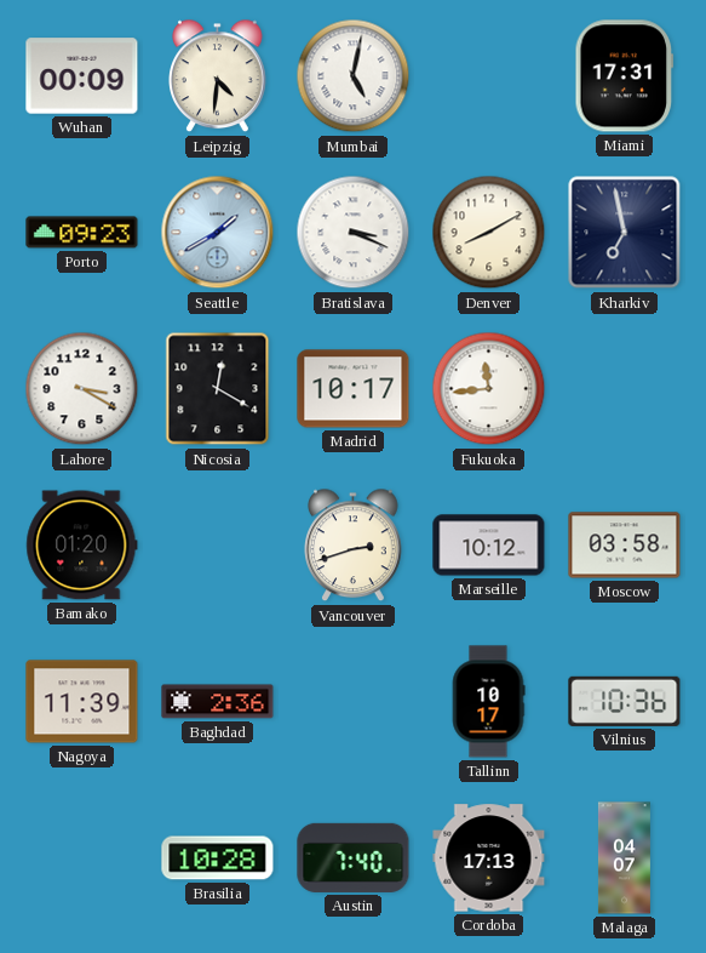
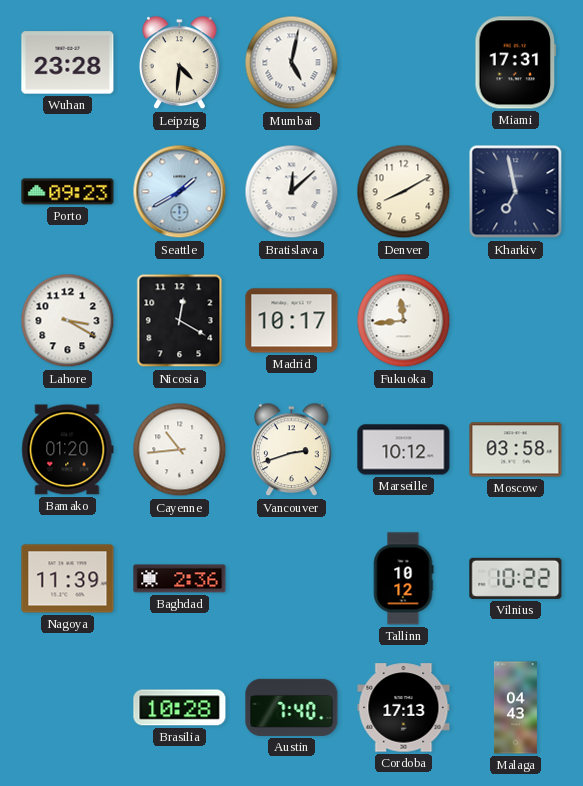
Wuhan: 00:09 -> 23:28 (68, 63)
Bratislava: 3:19 -> 12:08 (292, 192)
Cayenne: none -> 10:44 (180, 450)
Tallinn: 10:17 -> 10:12 (403, 579)
Vilnius: 10:36 -> 10:22 (516, 578)
Malaga: 04:07 -> 04:43 (515, 708)
